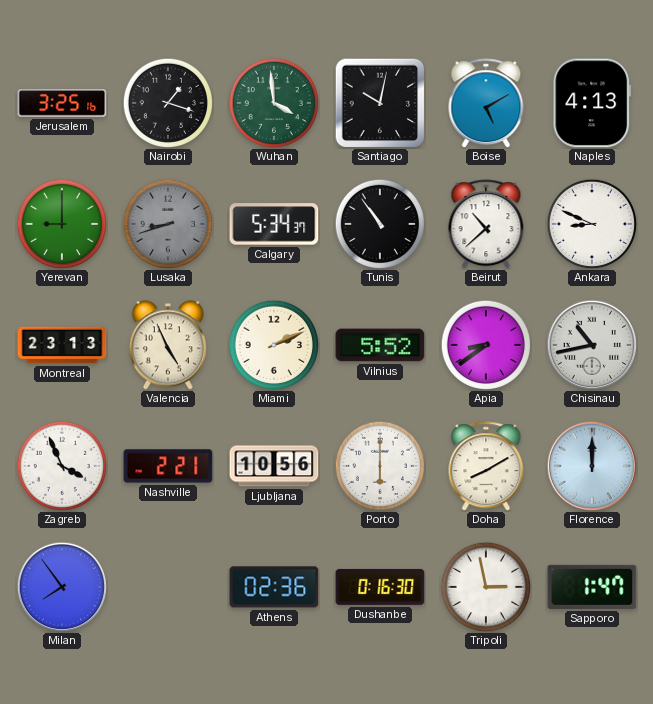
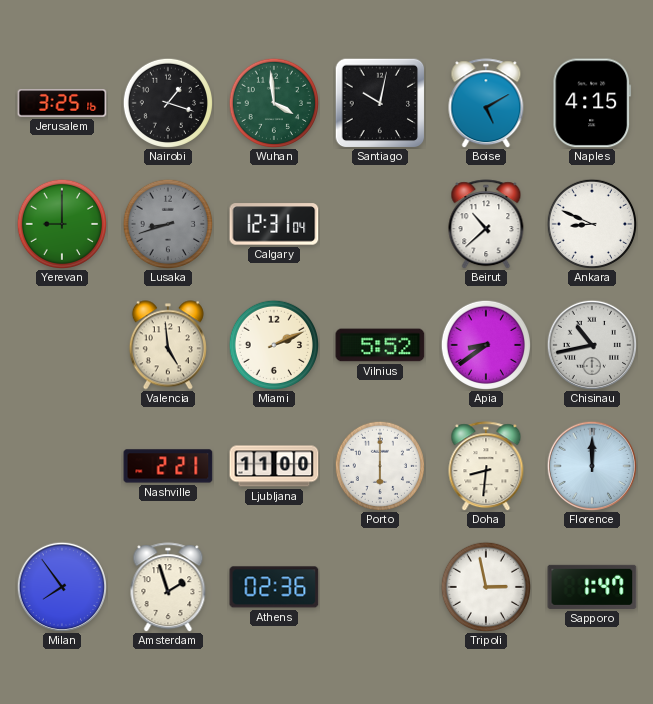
Naples: 4:13 -> 4:15 (592, 103)
Calgary: 5:34 -> 12:31 (274, 224)
Tunis: 10:54 -> none (379, 223)
Montreal: 23:13 -> none (62, 345)
Valencia: 4:56 -> 4:59 (168, 345)
Zagreb: 3:56 -> none (61, 465)
Ljubljana: 10:56 -> 11:00 (274, 466)
Doha: 8:10 -> 8:31 (486, 466)
Amsterdam: none -> 1:57 (168, 587)
Dushanbe: 0:16 -> none (380, 587)
